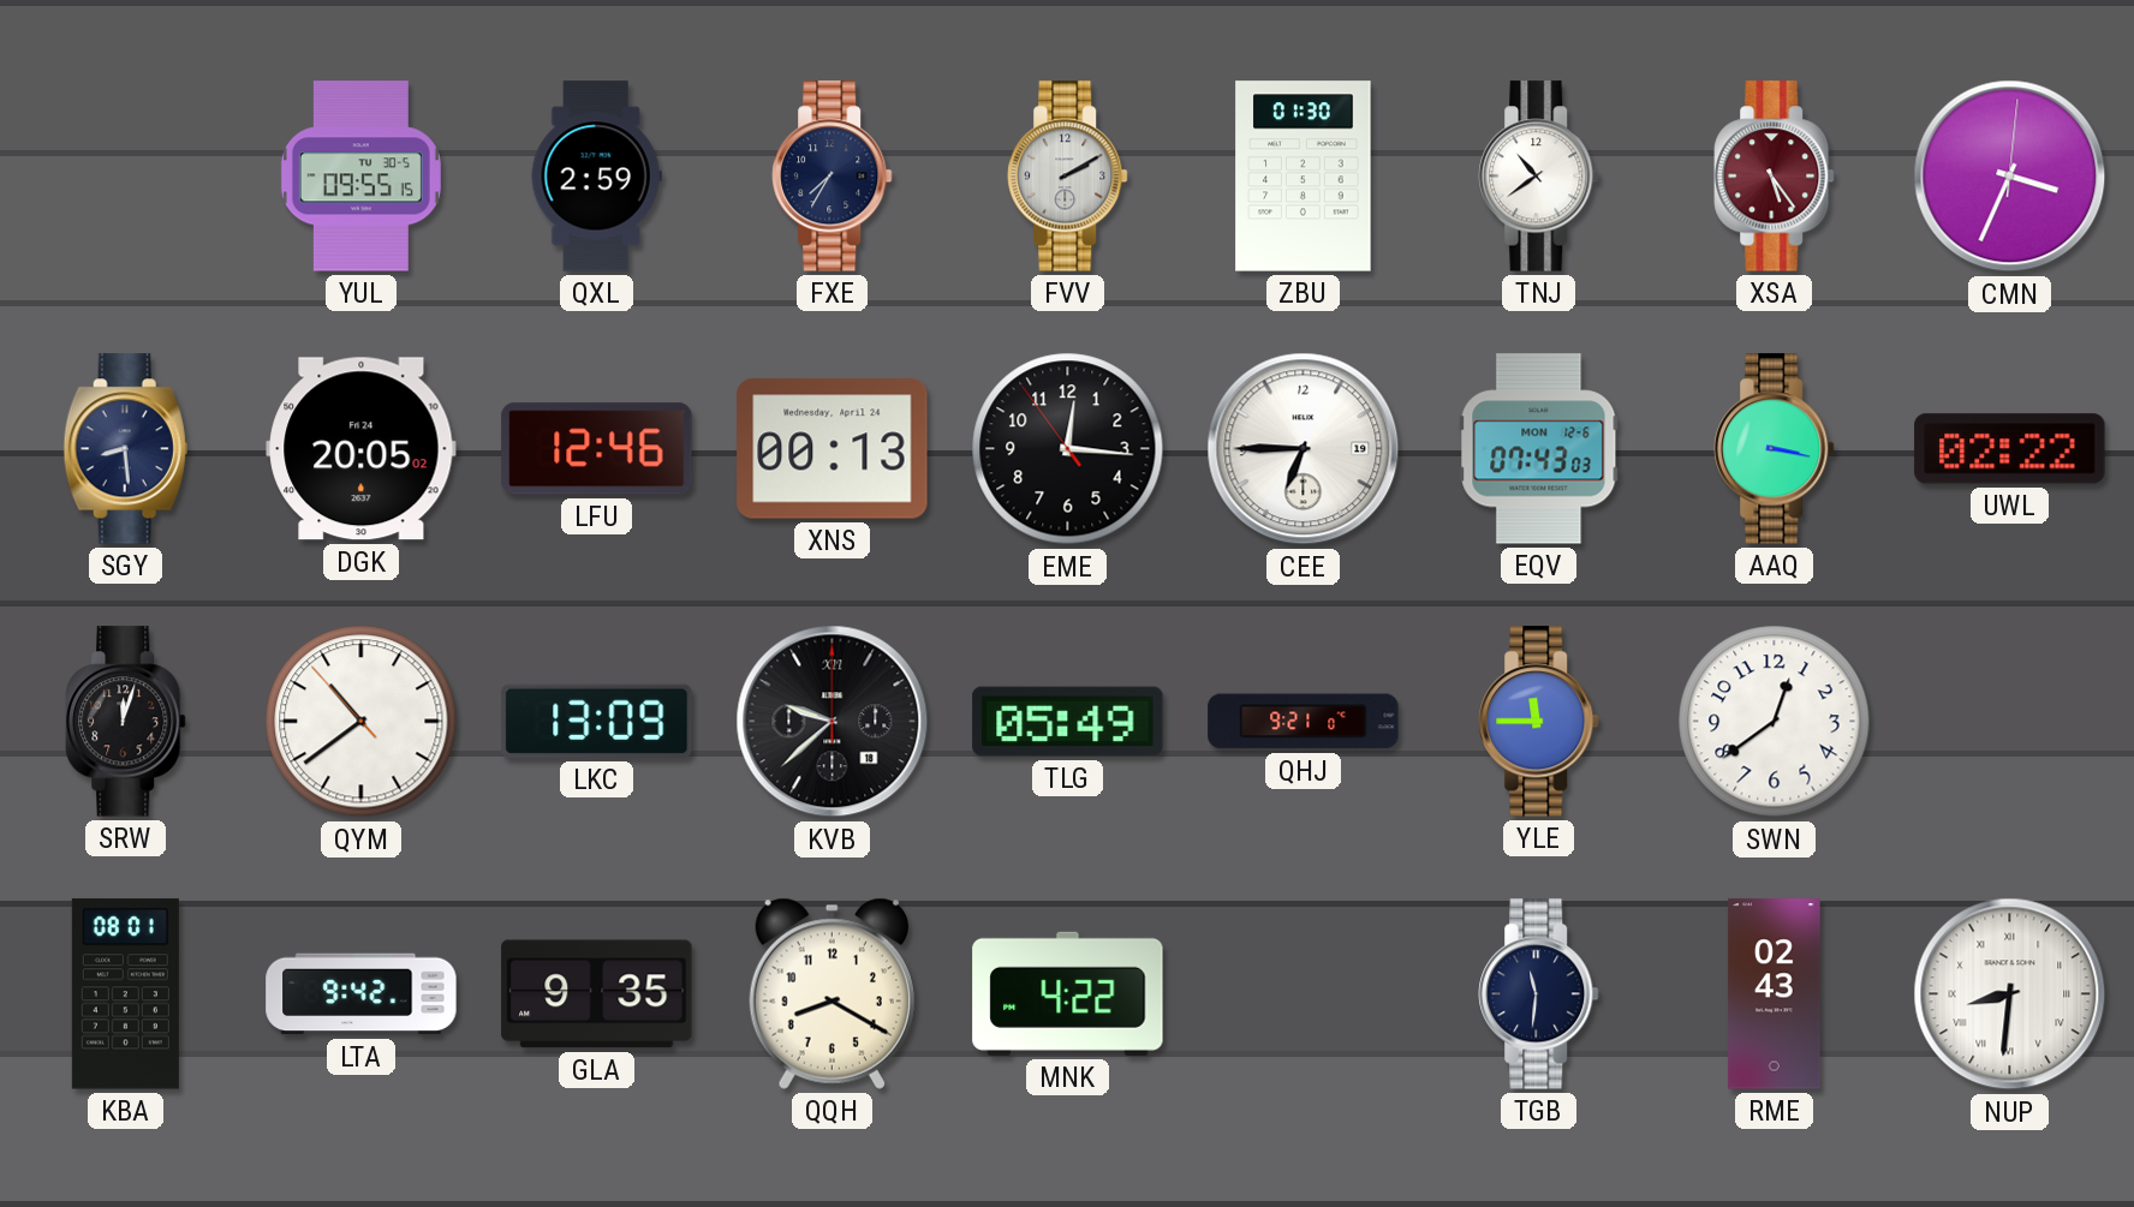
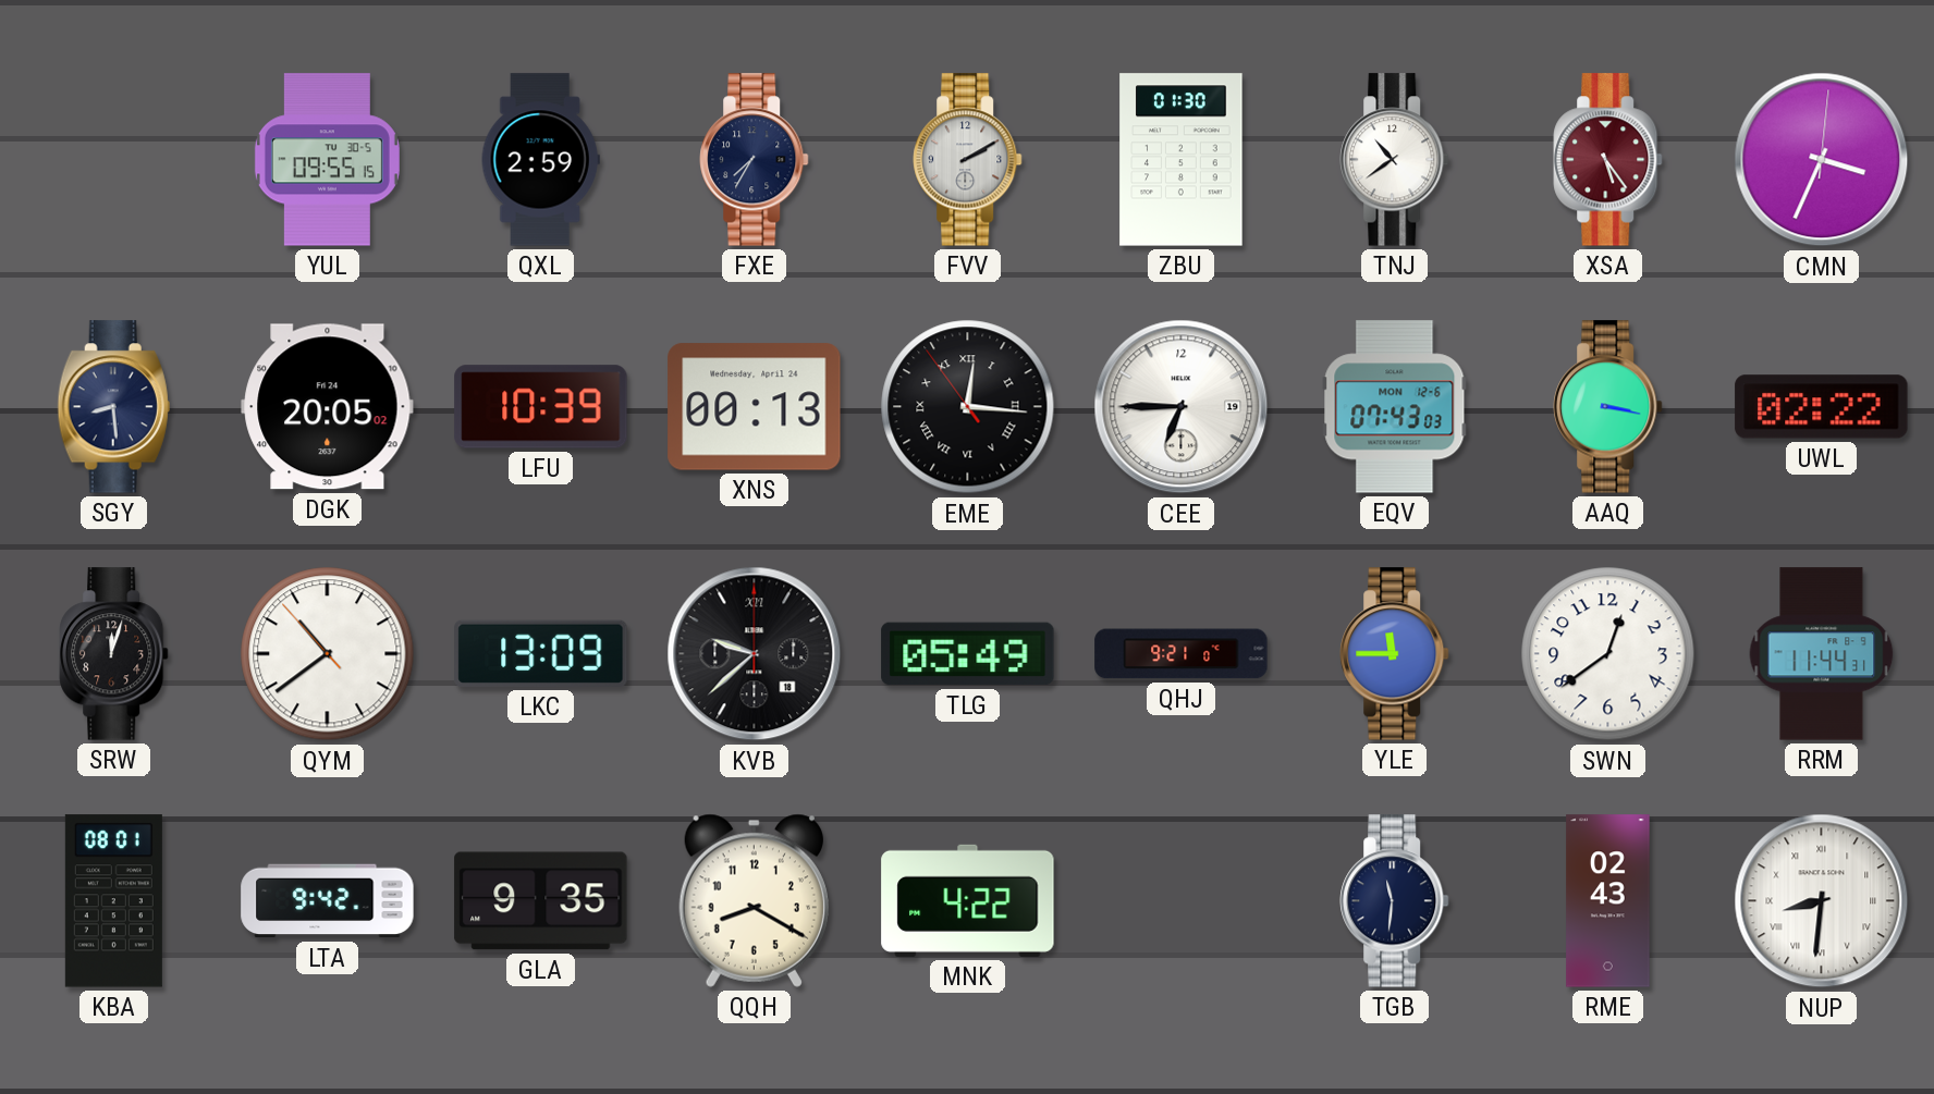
LFU: 12:46 -> 10:39 (541, 407)
EME numerals: Arabic -> Roman (968, 407)
RRM: none -> 11:44 (1822, 654)
